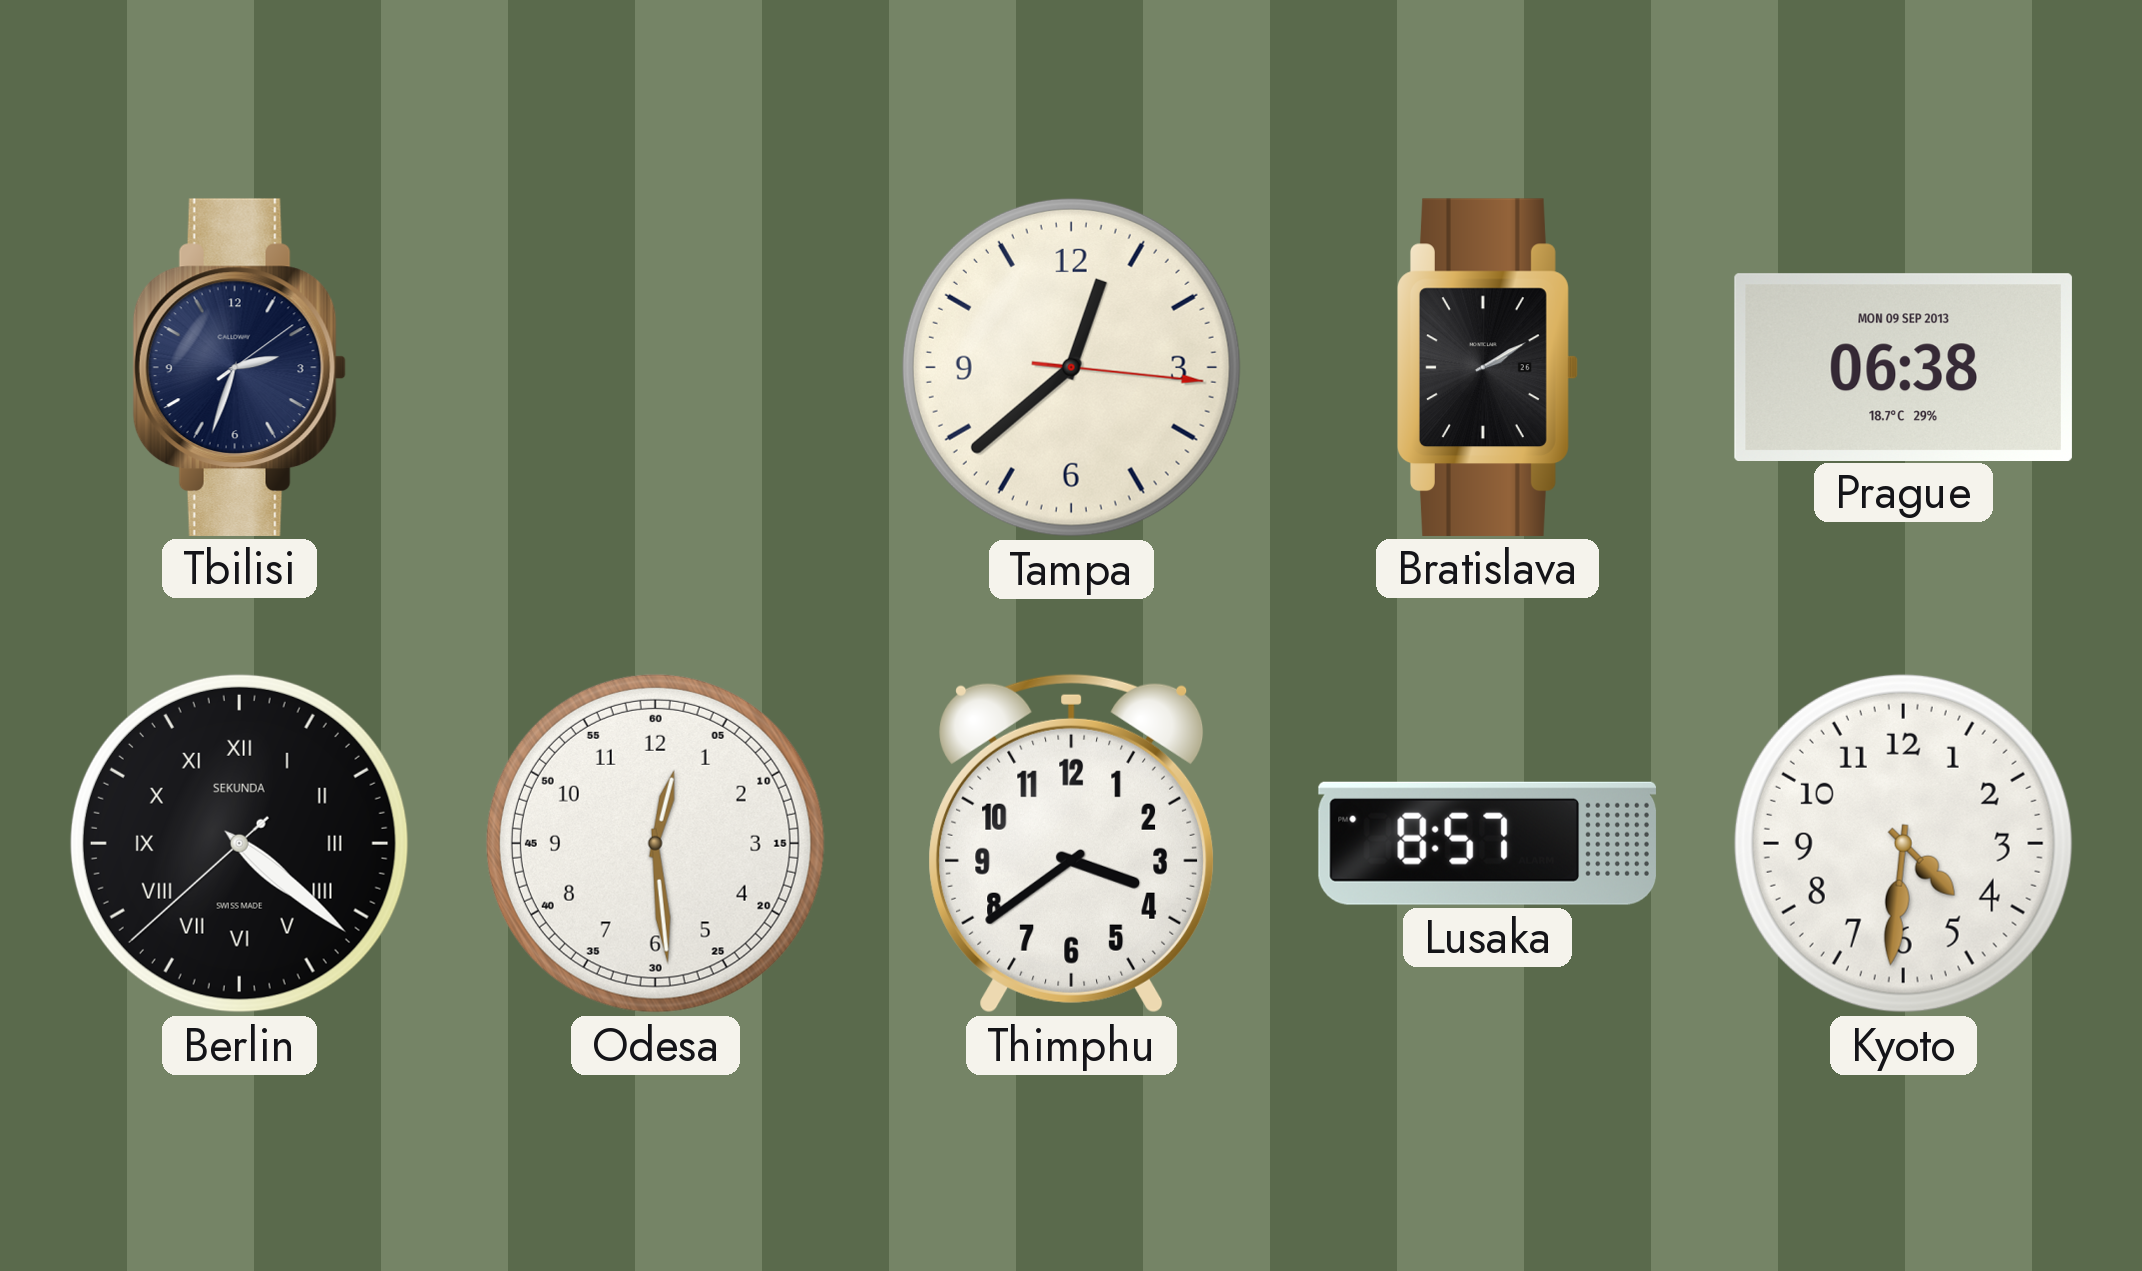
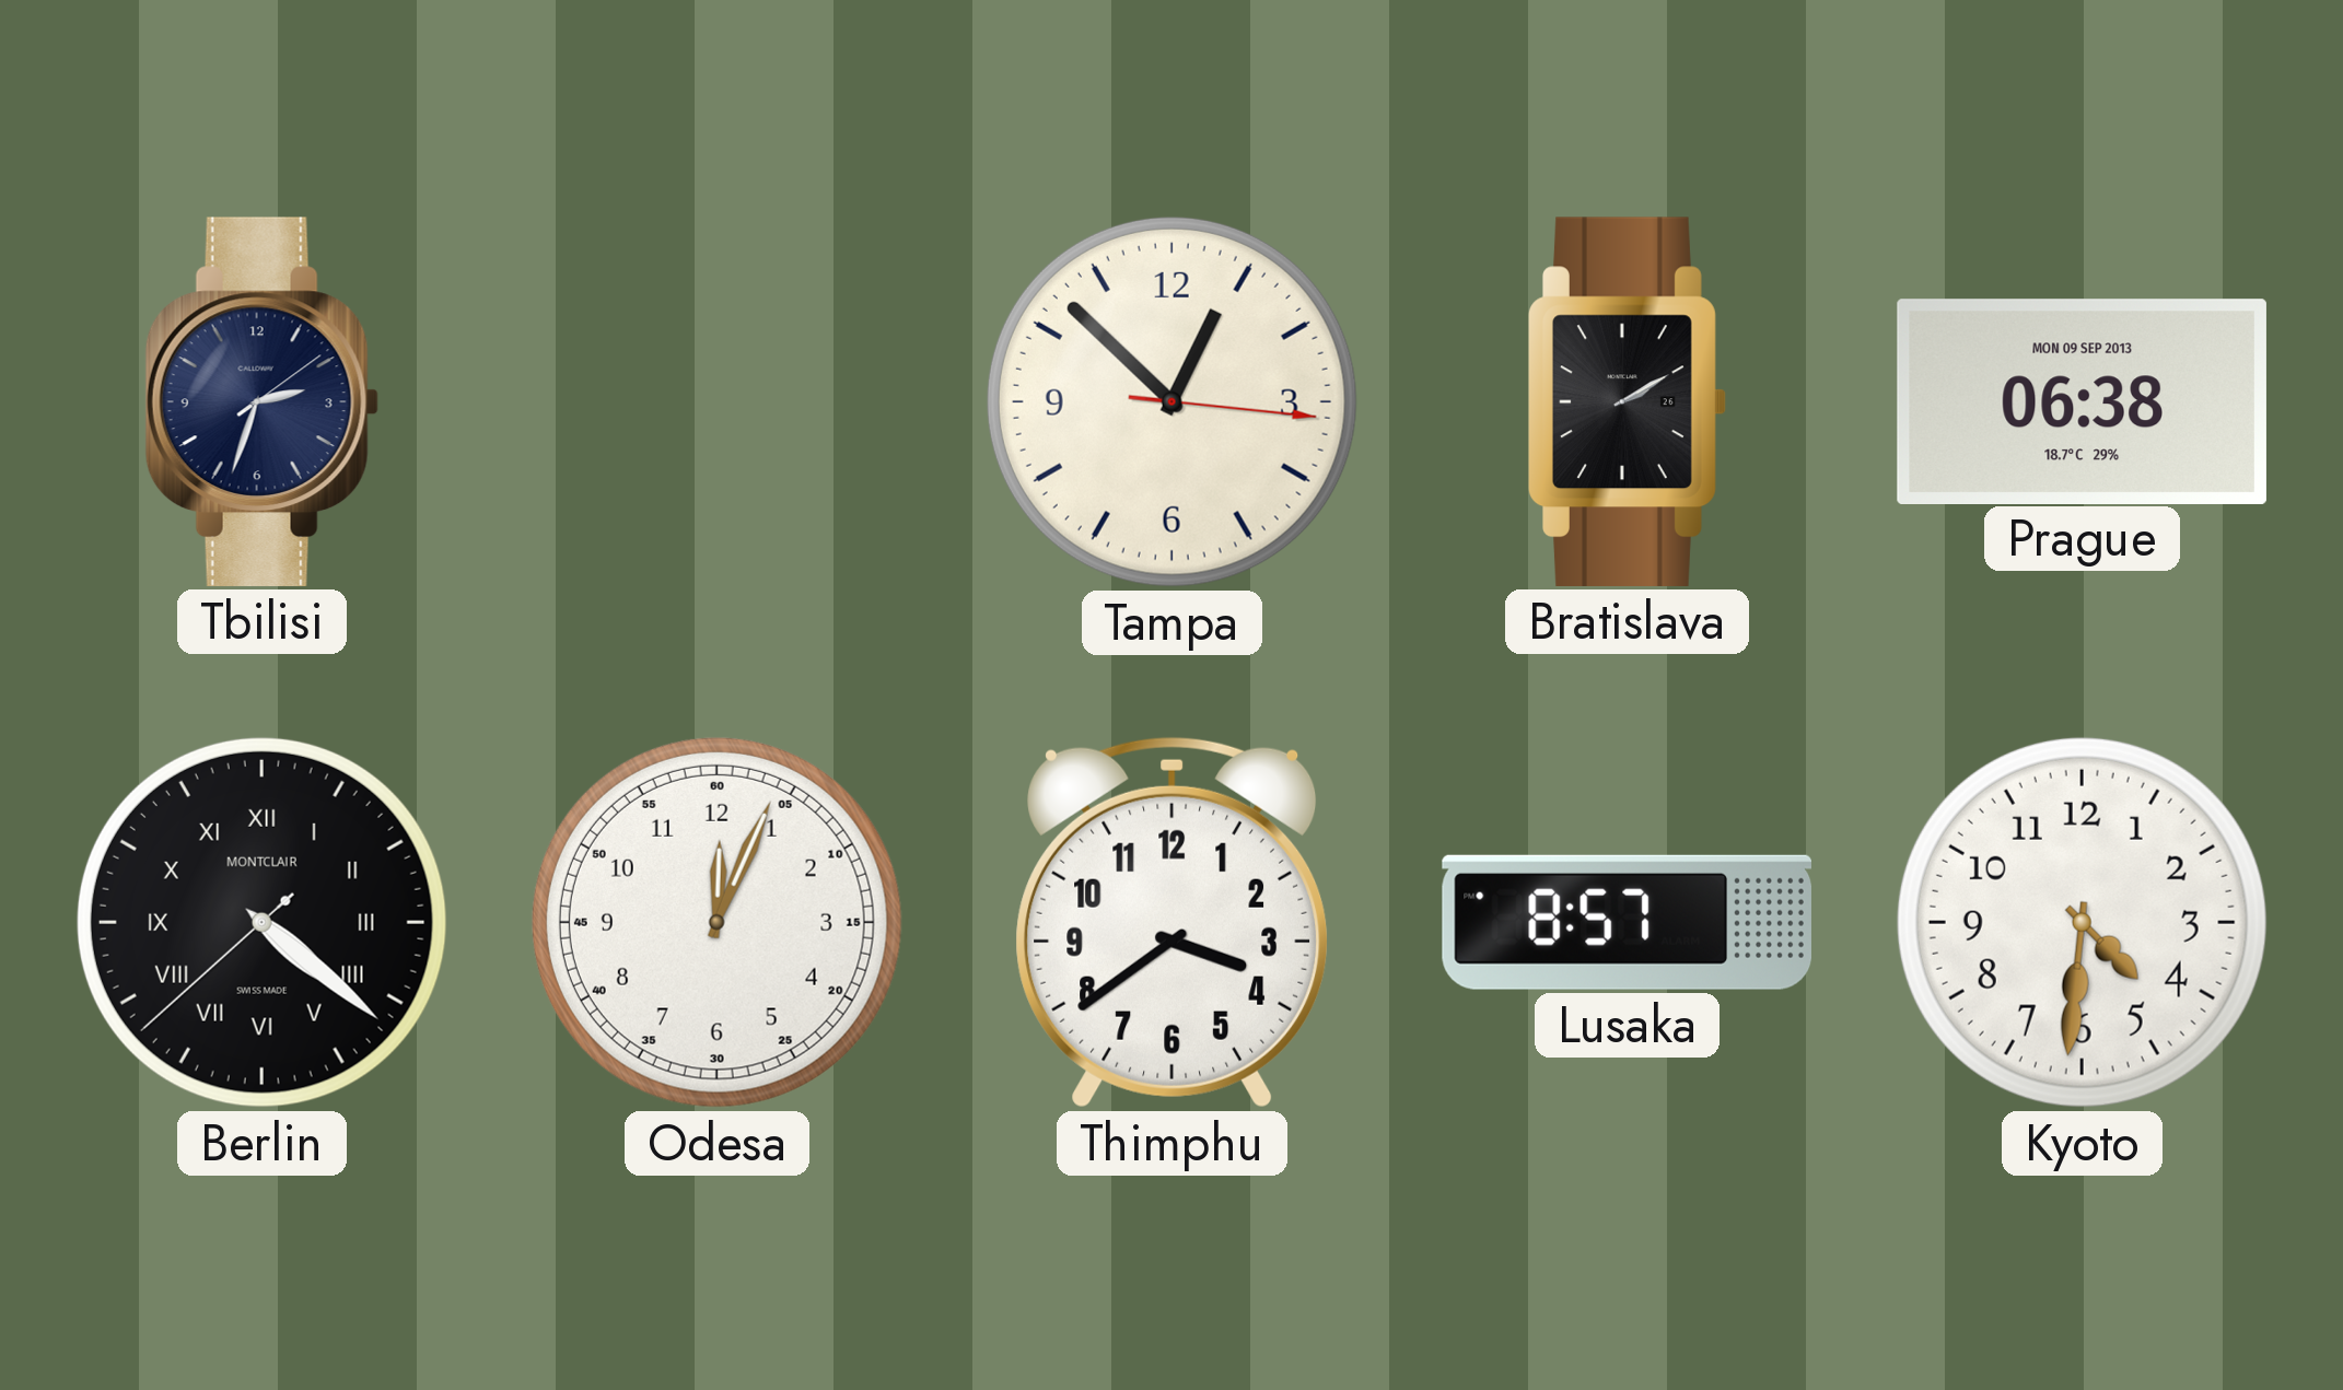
Tampa: 12:38 -> 12:52 (1172, 401)
Berlin brand: SEKUNDA -> MONTCLAIR (261, 922)
Odesa: 12:29 -> 12:04 (716, 922)
